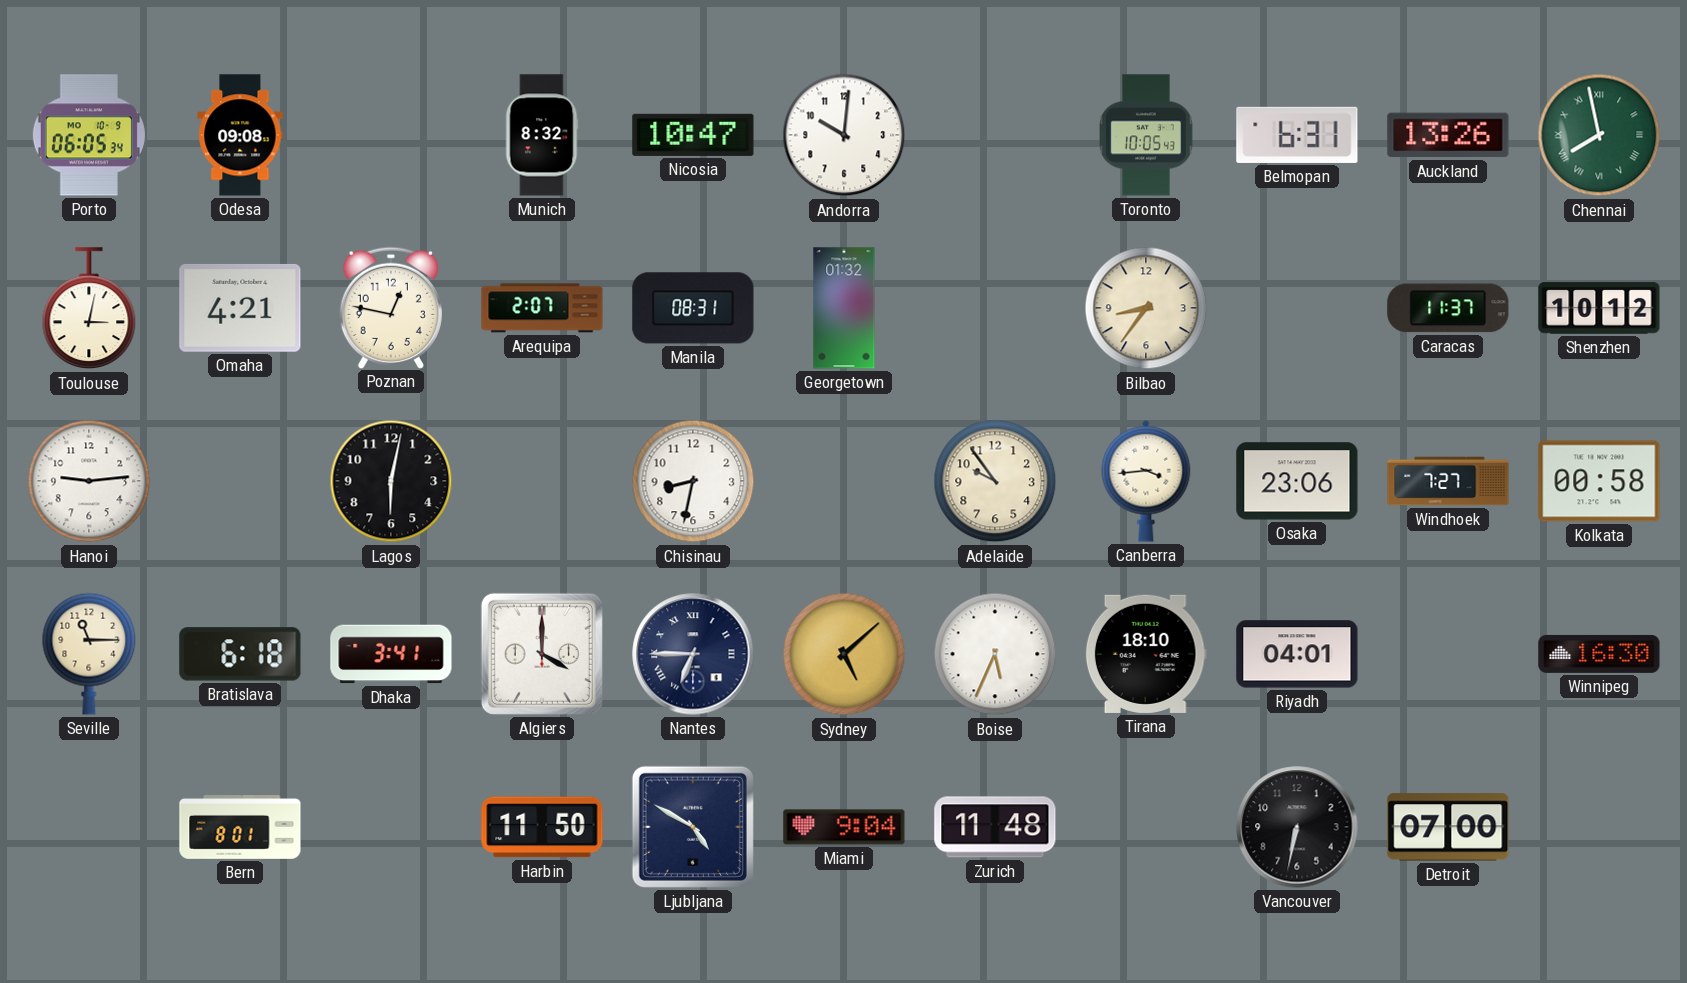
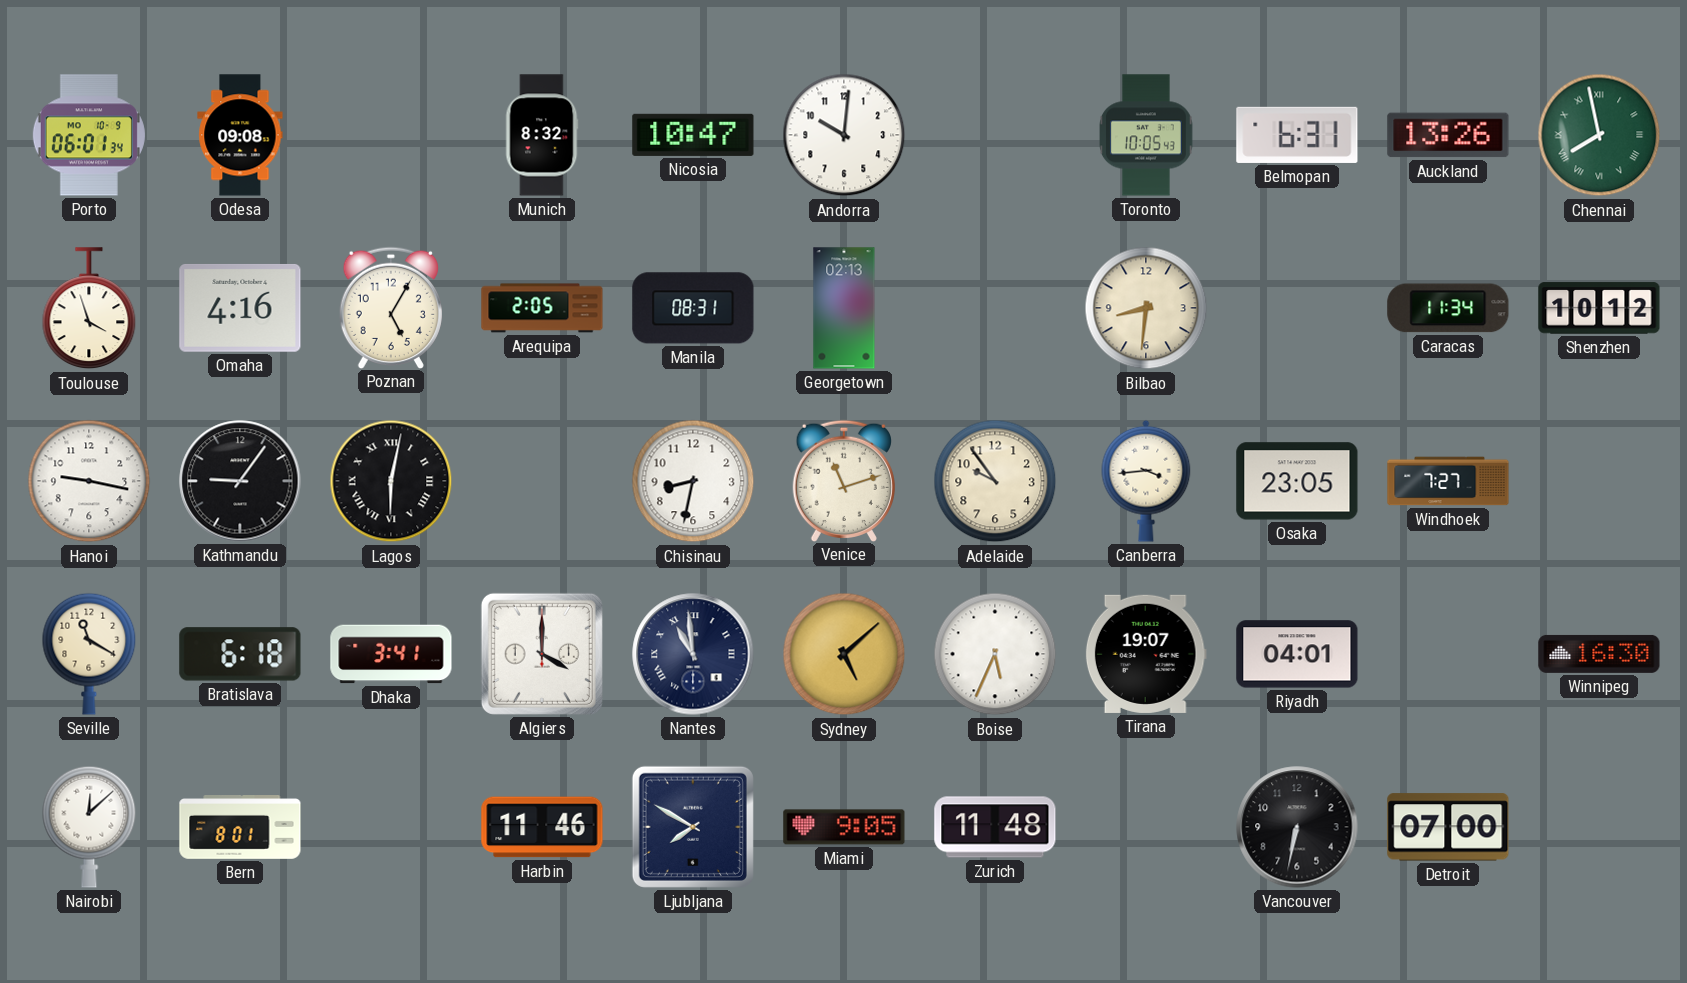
Porto: 06:05 -> 06:01 (89, 135)
Toulouse: 3:02 -> 3:57 (89, 309)
Omaha: 4:21 -> 4:16 (240, 308)
Poznan: 12:47 -> 5:05 (391, 307)
Arequipa: 2:07 -> 2:05 (542, 308)
Georgetown: 01:32 -> 02:13 (844, 308)
Bilbao: 8:36 -> 8:31 (1146, 308)
Caracas: 11:37 -> 11:34 (1448, 308)
Hanoi: 9:14 -> 9:17 (89, 481)
Kathmandu: none -> 9:06 (240, 481)
Lagos numerals: Arabic -> Roman (391, 481)
Venice: none -> 11:12 (844, 480)
Osaka: 23:06 -> 23:05 (1297, 481)
Kolkata: 00:58 -> none (1599, 481)
Seville: 11:15 -> 11:20 (89, 654)
Nantes: 6:45 -> 10:59 (693, 654)
Tirana: 18:10 -> 19:07 (1146, 654)
Nairobi: none -> 12:08 (89, 827)
Harbin: 11:50 -> 11:46 (542, 827)
Ljubljana: 4:50 -> 7:50 (693, 827)
Miami: 9:04 -> 9:05 (844, 827)
